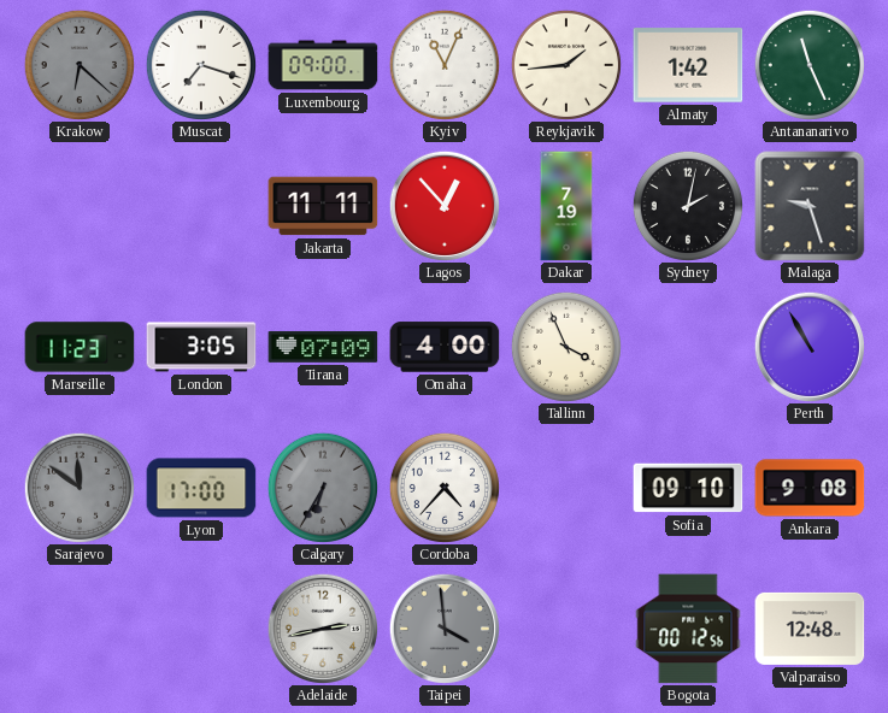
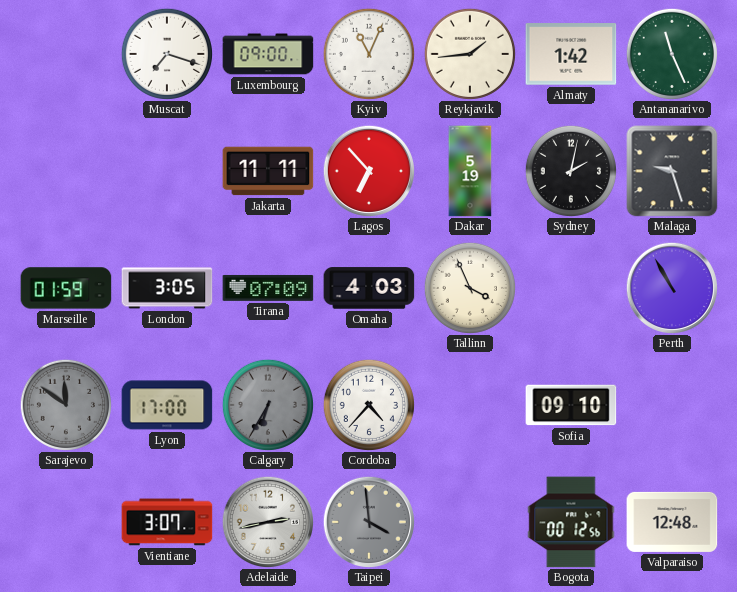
Krakow: 6:22 -> none (80, 65)
Lagos: 12:53 -> 6:53 (368, 170)
Dakar: 7:19 -> 5:19 (470, 171)
Marseille: 11:23 -> 01:59 (66, 288)
Omaha: 4:00 -> 4:03 (369, 288)
Ankara: 9:08 -> none (810, 488)
Vientiane: none -> 3:07 (167, 522)
